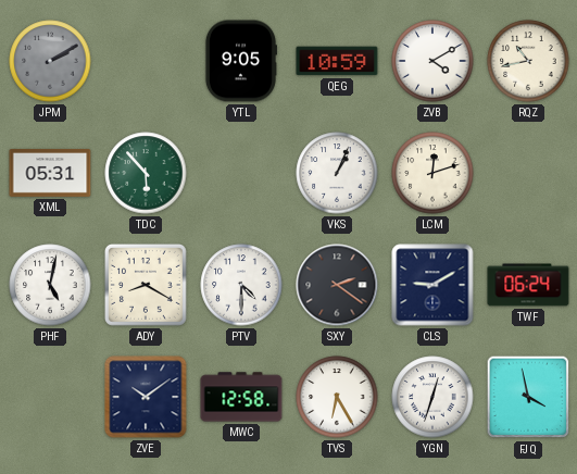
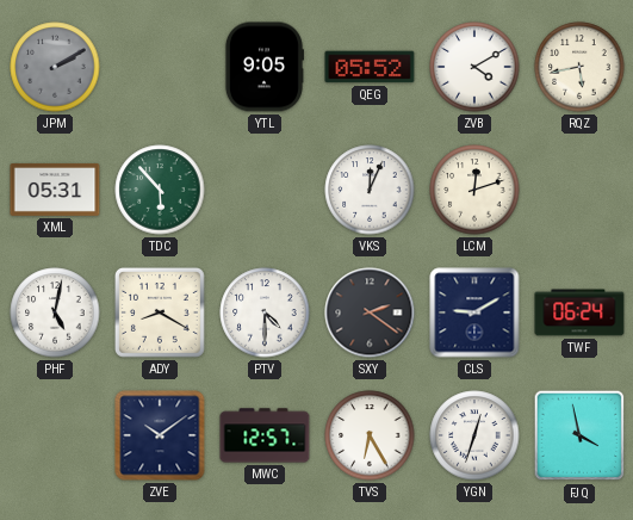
QEG: 10:59 -> 05:52 (370, 67)
RQZ: 10:43 -> 5:43 (579, 67)
VKS: 1:04 -> 12:04 (370, 190)
MWC: 12:58 -> 12:57 (265, 435)
